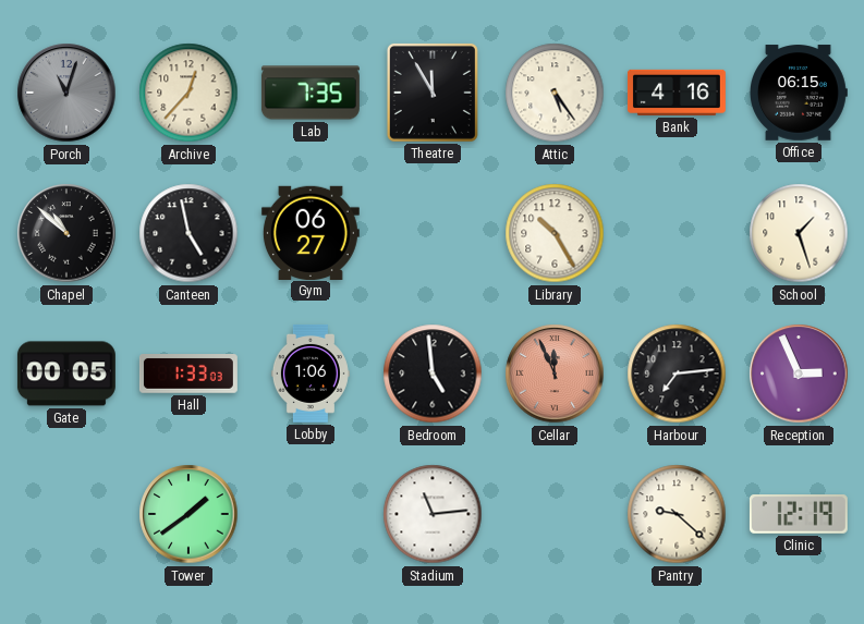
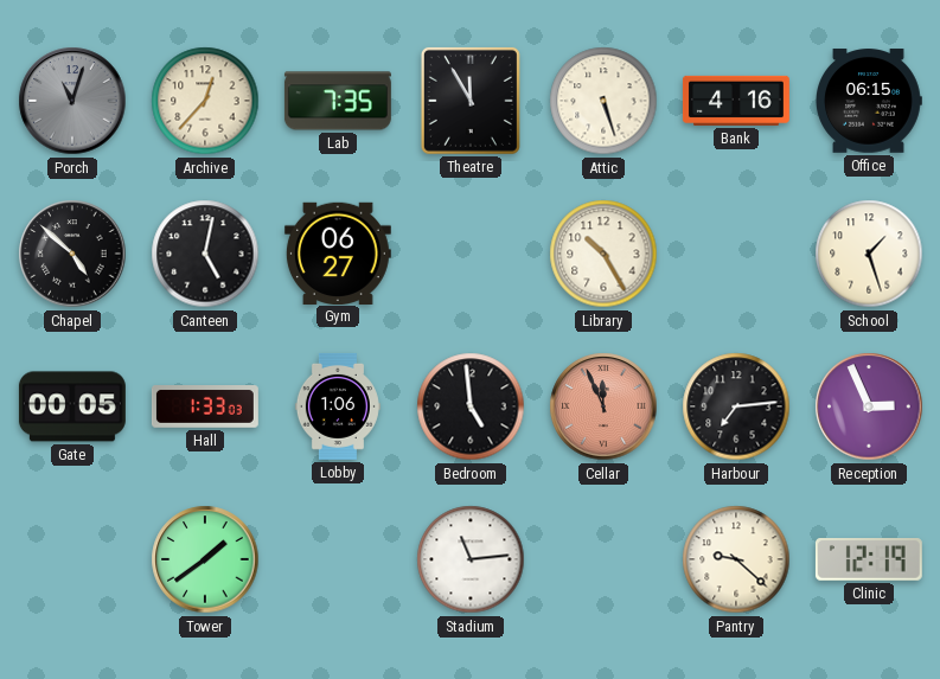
Attic: 5:24 -> 5:27 (603, 101)
Chapel: 10:52 -> 4:52 (72, 254)
Canteen: 4:58 -> 5:02 (205, 254)
